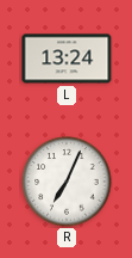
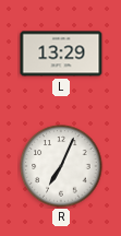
L: 13:24 -> 13:29 (61, 54)
